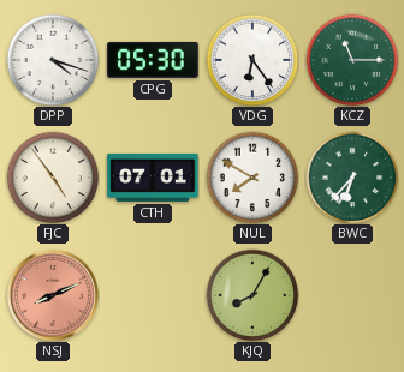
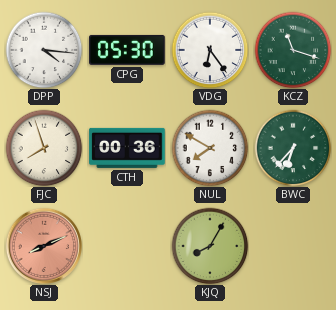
DPP: 4:18 -> 4:16 (44, 50)
KCZ: 11:15 -> 11:18 (293, 50)
FJC: 4:54 -> 7:57 (44, 148)
CTH: 07:01 -> 00:36 (127, 148)
